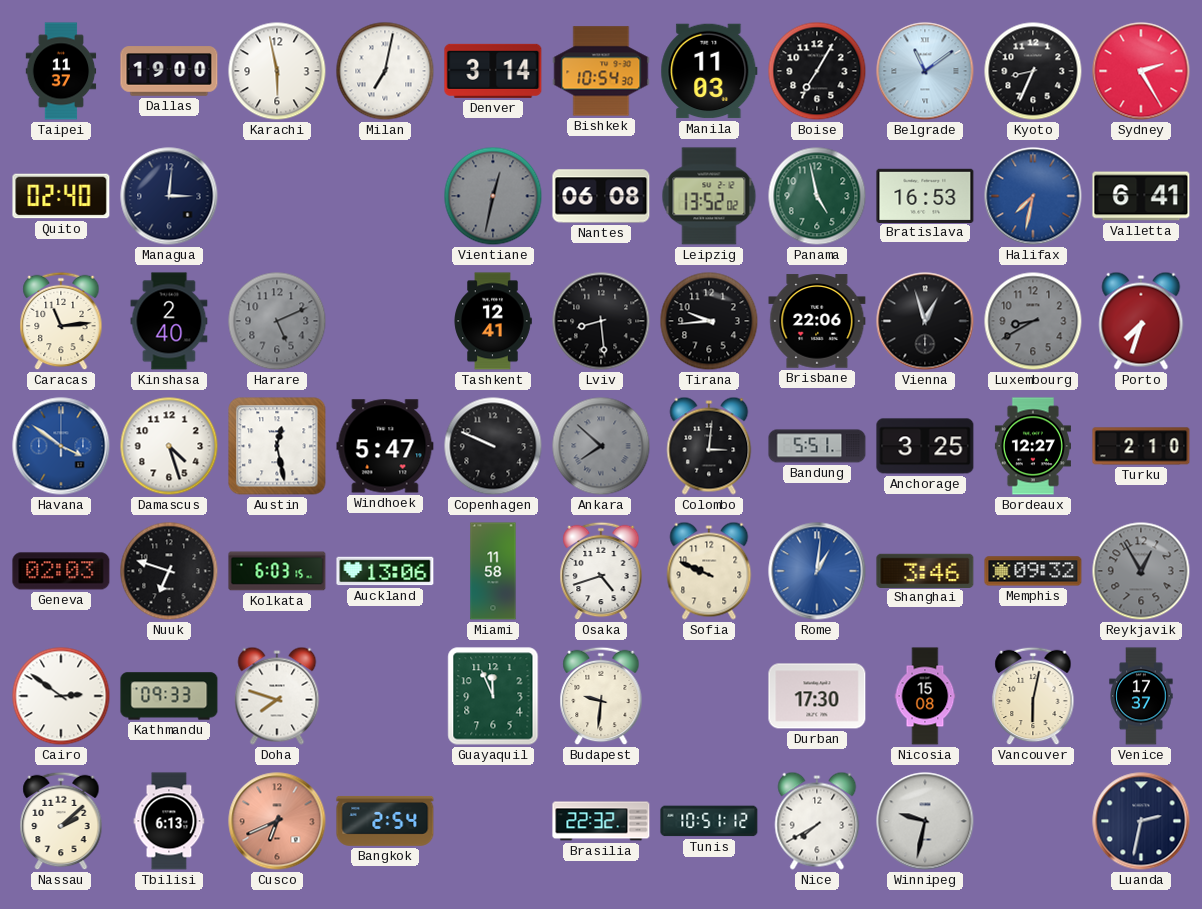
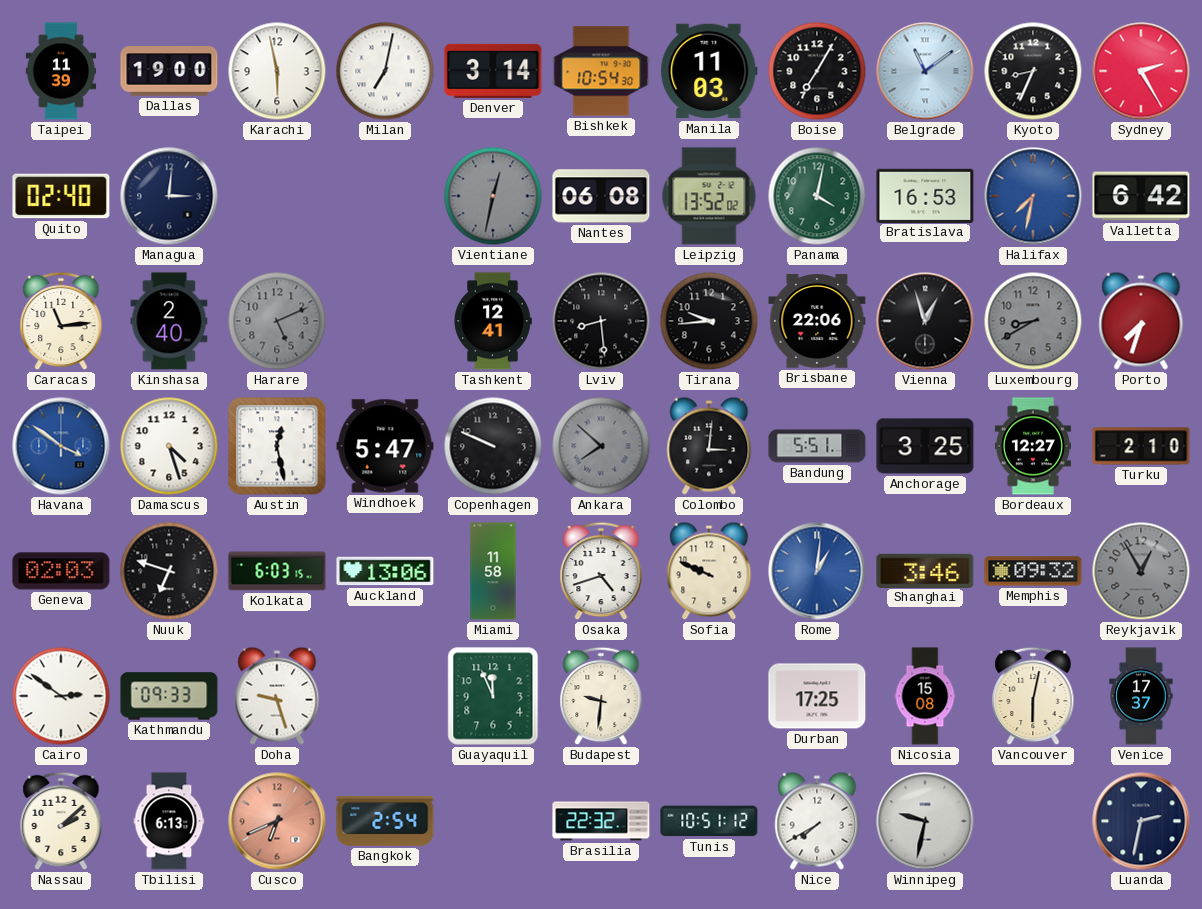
Taipei: 11:37 -> 11:39 (61, 71)
Panama: 4:58 -> 4:02 (817, 196)
Valletta: 6:41 -> 6:42 (1141, 196)
Doha: 7:48 -> 9:27 (277, 696)
Durban: 17:30 -> 17:25 (817, 696)
